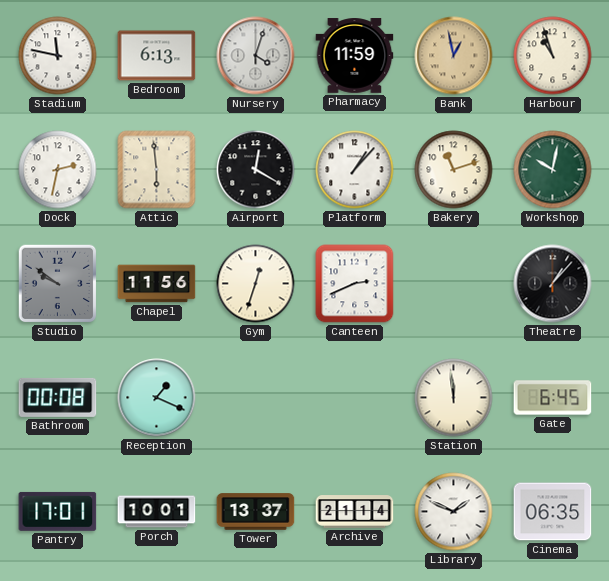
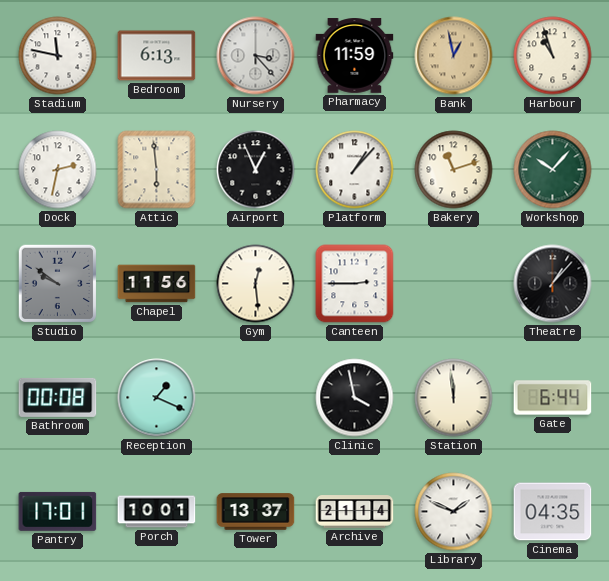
Nursery: 4:03 -> 3:23 (256, 56)
Airport: 12:20 -> 12:56 (256, 170)
Workshop: 10:02 -> 10:07 (553, 170)
Gym: 12:33 -> 12:29 (256, 284)
Canteen: 2:41 -> 2:45 (355, 284)
Clinic: none -> 3:58 (355, 398)
Gate: 6:45 -> 6:44 (553, 398)
Cinema: 06:35 -> 04:35 (553, 512)
